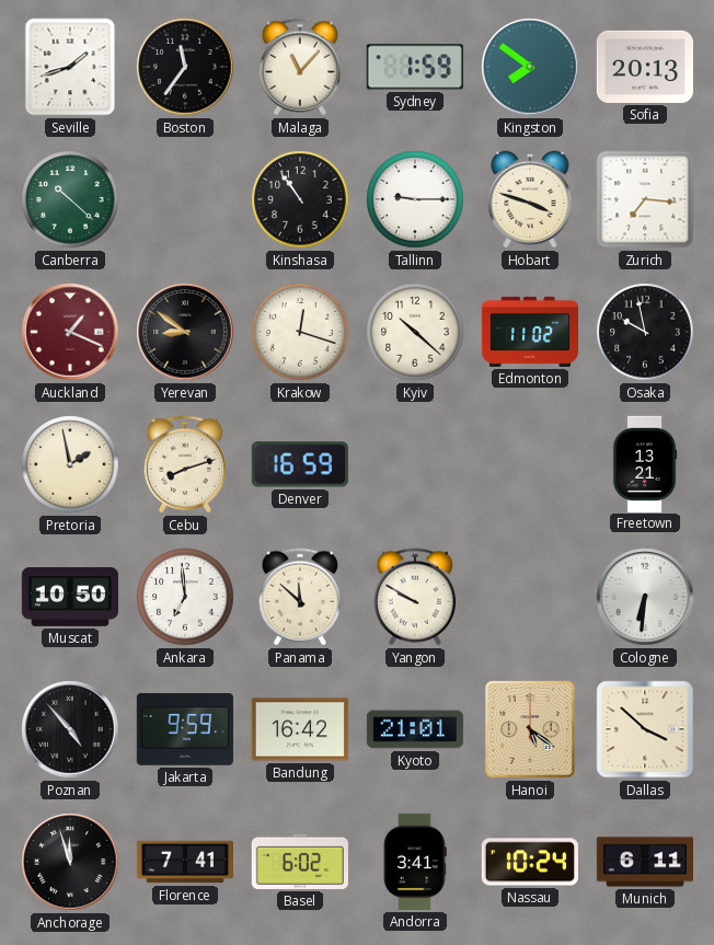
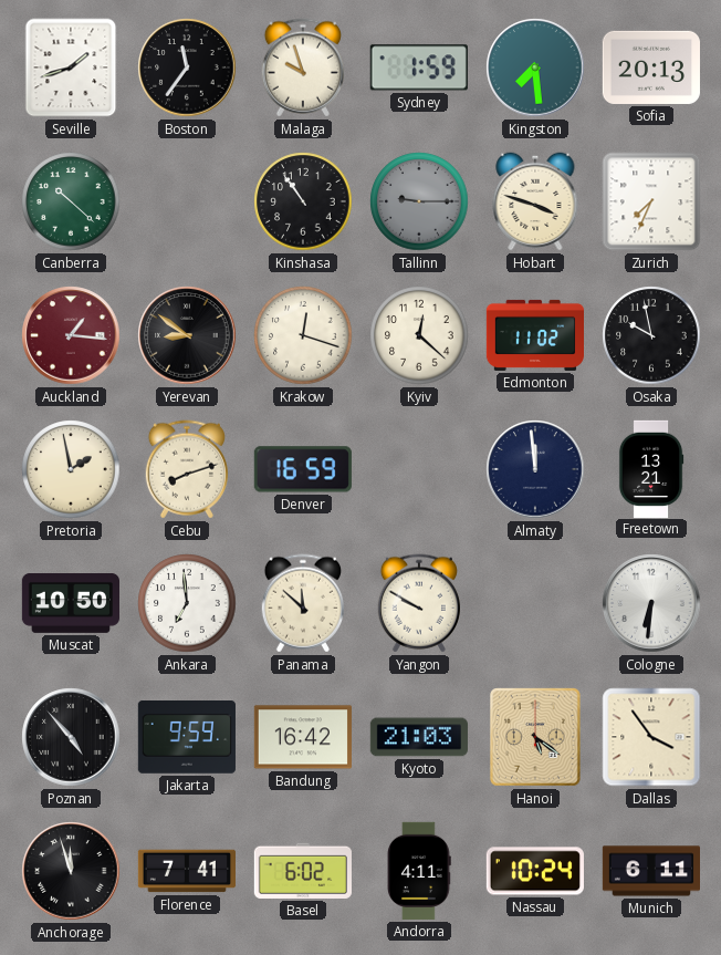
Malaga: 11:07 -> 9:57 (303, 68)
Kingston: 7:51 -> 7:29 (535, 68)
Tallinn dial: white -> grey (419, 201)
Zurich: 7:16 -> 7:34 (651, 201)
Auckland: 1:19 -> 1:16 (71, 335)
Kyiv: 10:22 -> 12:22 (419, 335)
Almaty: none -> 11:59 (535, 469)
Kyoto: 21:01 -> 21:03 (419, 737)
Dallas: 3:52 -> 3:54 (651, 737)
Andorra: 3:41 -> 4:11 (420, 871)
